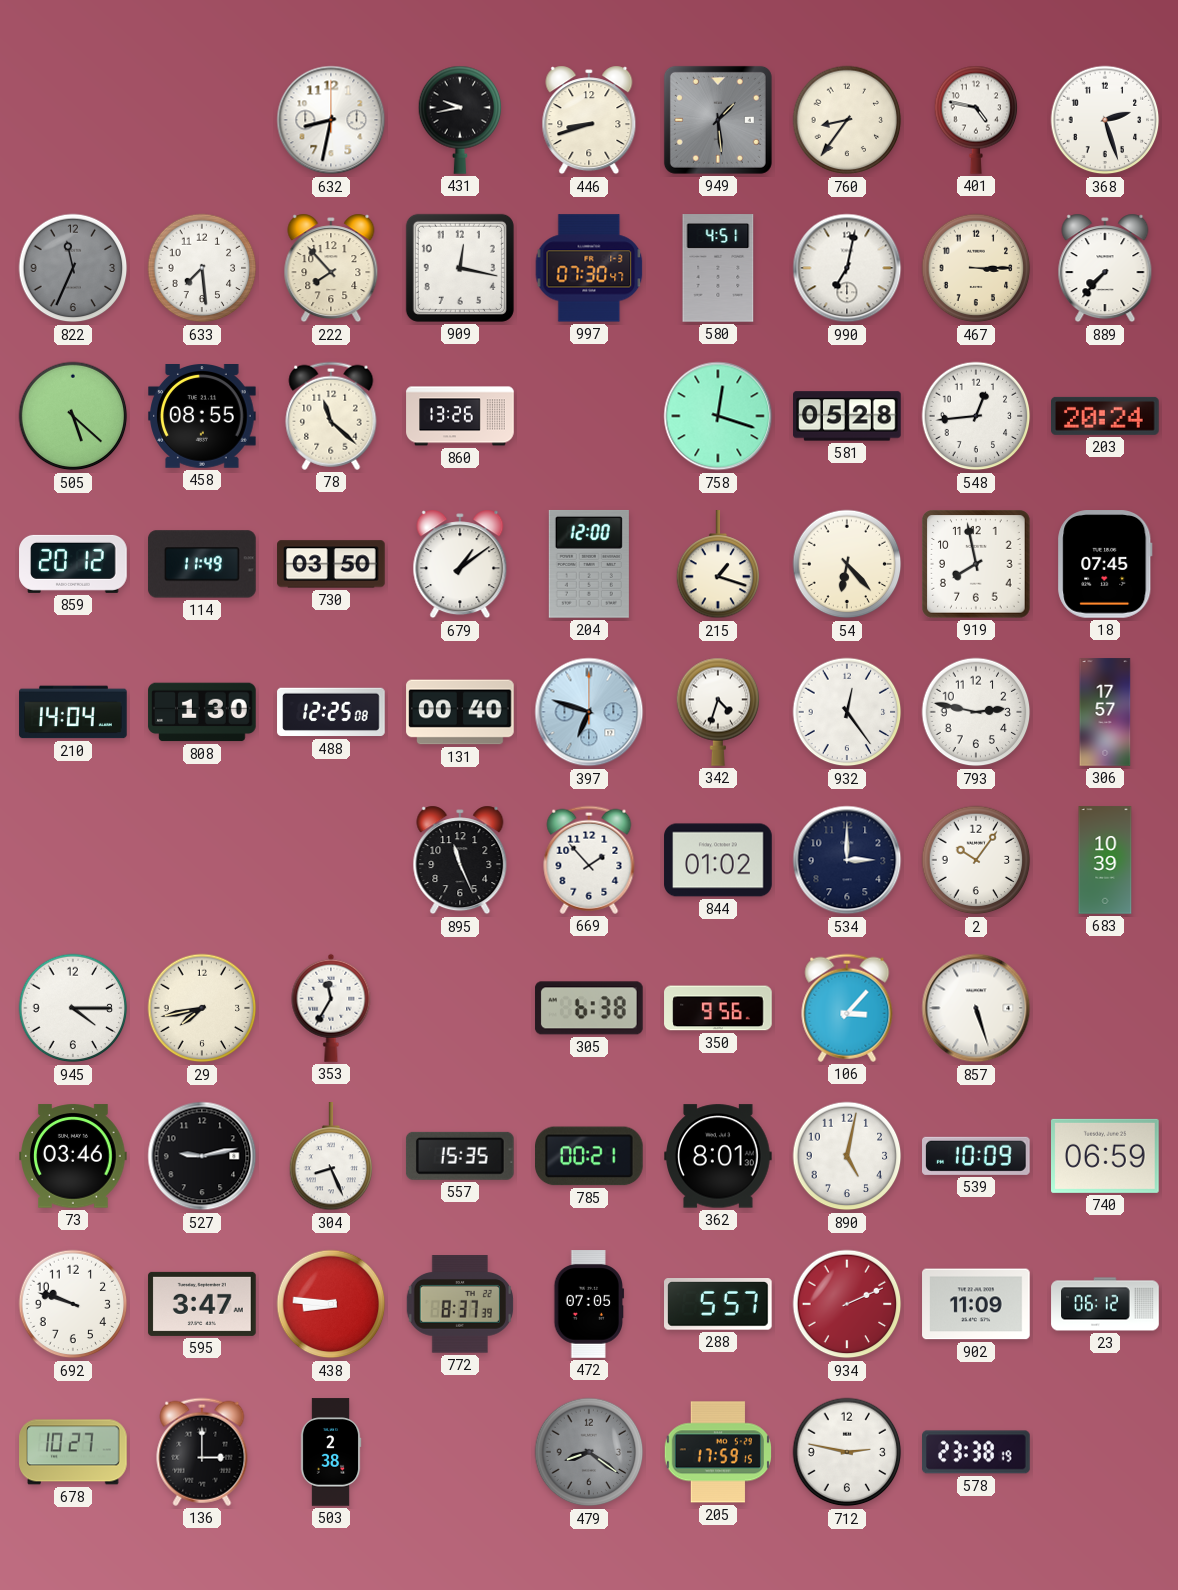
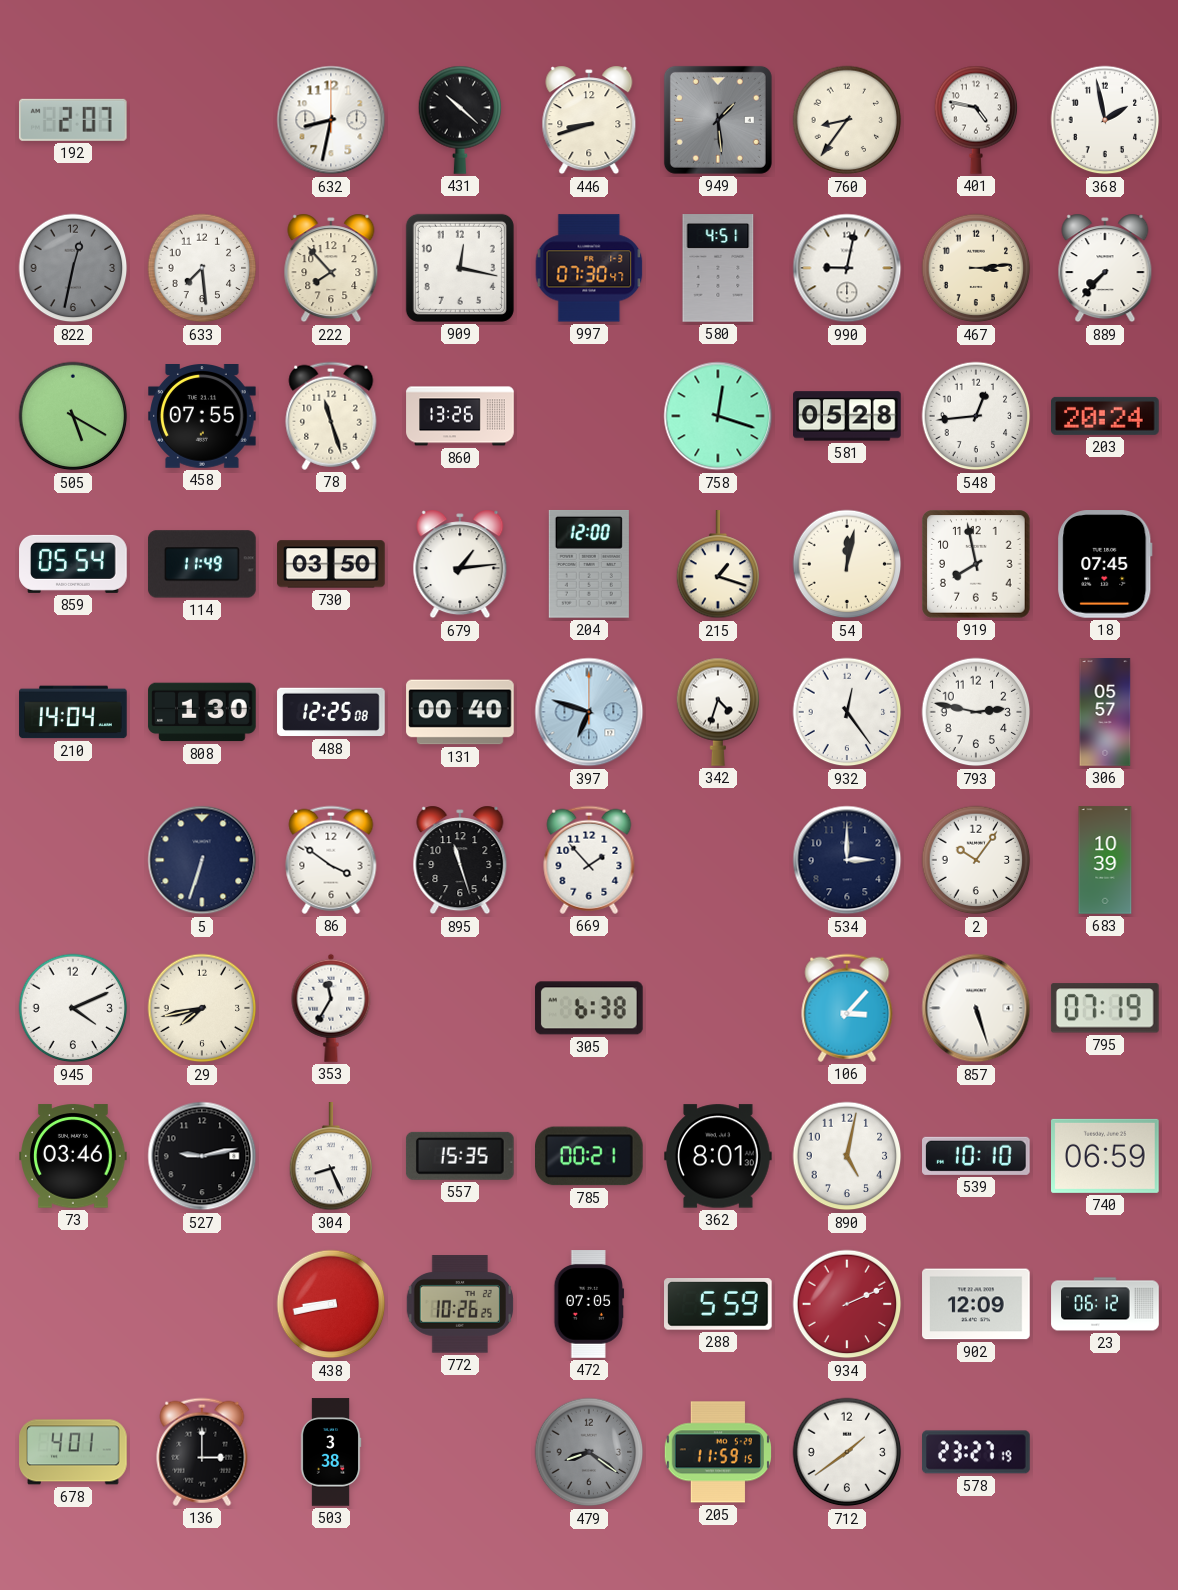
192: none -> 2:07 (73, 120)
431: 9:43 -> 10:22 (460, 120)
368: 2:27 -> 1:58 (1105, 120)
822: 11:34 -> 12:32 (73, 268)
990: 7:02 -> 9:02 (847, 268)
467: 3:15 -> 3:14 (976, 268)
505: 5:22 -> 5:20 (73, 416)
458: 08:55 -> 07:55 (202, 417)
78: 11:22 -> 11:27 (331, 416)
859: 20:12 -> 05:54 (73, 564)
679: 1:09 -> 1:14 (460, 564)
54: 6:23 -> 12:02 (847, 564)
306: 17:57 -> 05:57 (1105, 712)
5: none -> 6:33 (202, 860)
86: none -> 3:51 (331, 860)
895: 11:26 -> 11:27 (460, 860)
844: 01:02 -> none (718, 860)
945: 4:15 -> 4:11 (73, 1008)
350: 9:56 -> none (718, 1008)
795: none -> 07:19 (1105, 1008)
539: 10:09 -> 10:10 (977, 1156)
692: 9:48 -> none (73, 1304)
595: 3:47 -> none (202, 1304)
438: 8:46 -> 8:43 (331, 1304)
772: 8:37 -> 10:26 (460, 1304)
288: 5:57 -> 5:59 (719, 1305)
902: 11:09 -> 12:09 (976, 1304)
678: 10:27 -> 4:01 (73, 1452)
503: 2:38 -> 3:38 (331, 1452)
205: 17:59 -> 11:59 (718, 1452)
712: 2:47 -> 1:39 (847, 1452)
578: 23:38 -> 23:27 (976, 1452)
